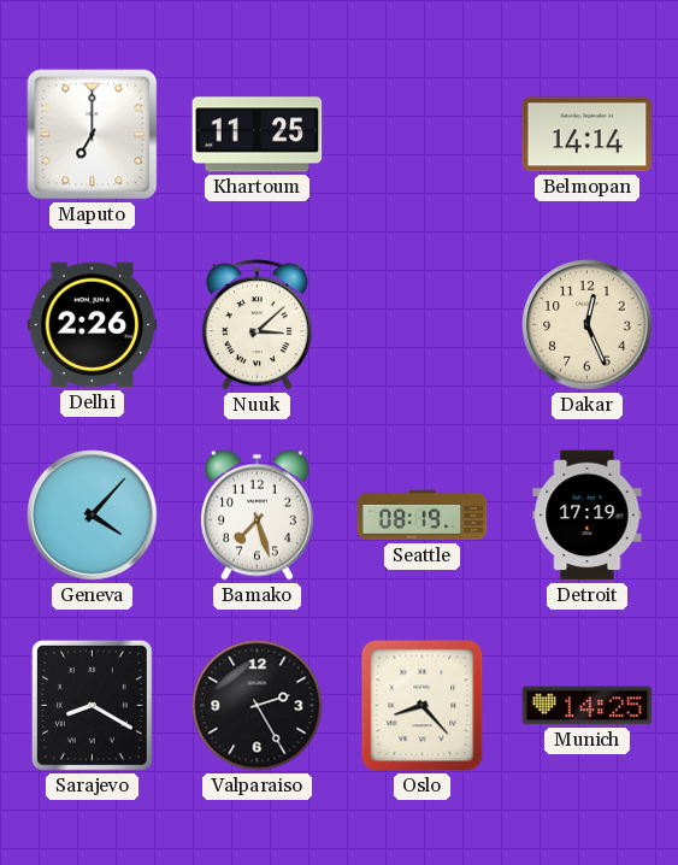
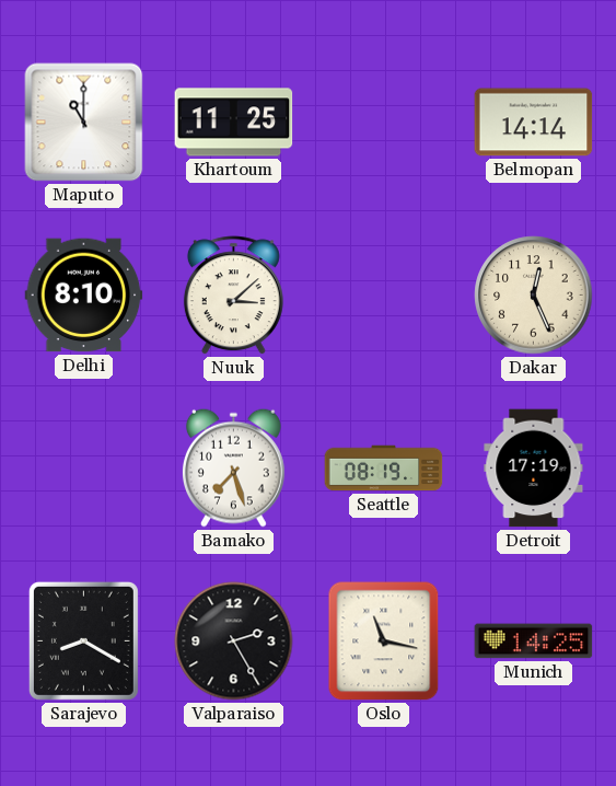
Maputo: 7:00 -> 11:00 (84, 123)
Delhi: 2:26 -> 8:10 (84, 296)
Geneva: 4:07 -> none (93, 516)
Oslo: 8:23 -> 11:17 (384, 641)
